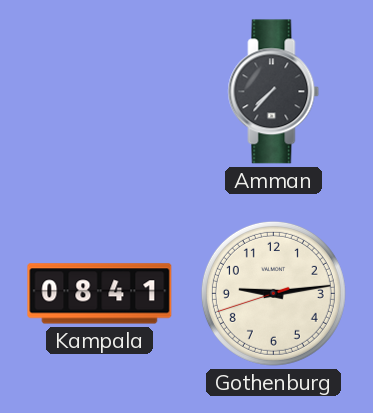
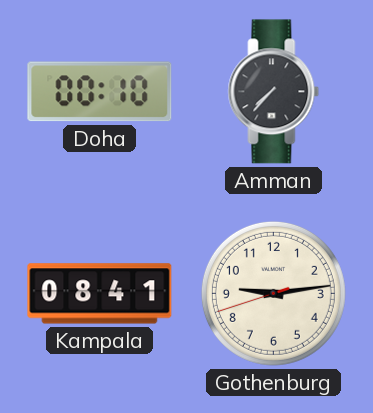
Doha: none -> 00:10 (100, 92)
